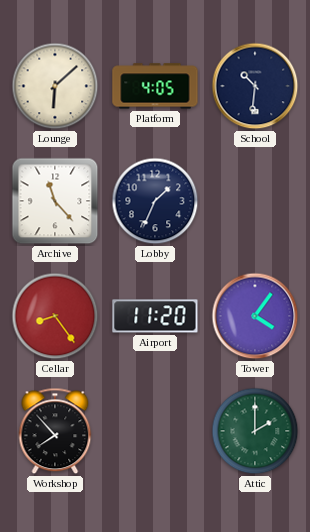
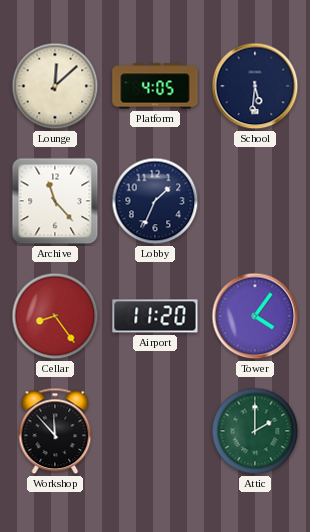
Lounge: 6:08 -> 12:08 (55, 86)
School: 10:31 -> 5:31 (255, 86)
Workshop: 7:53 -> 11:53 (55, 431)
